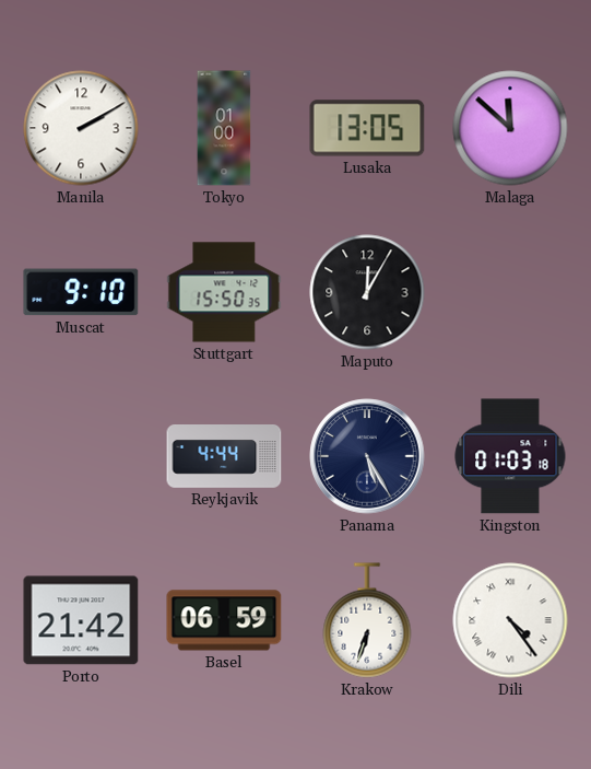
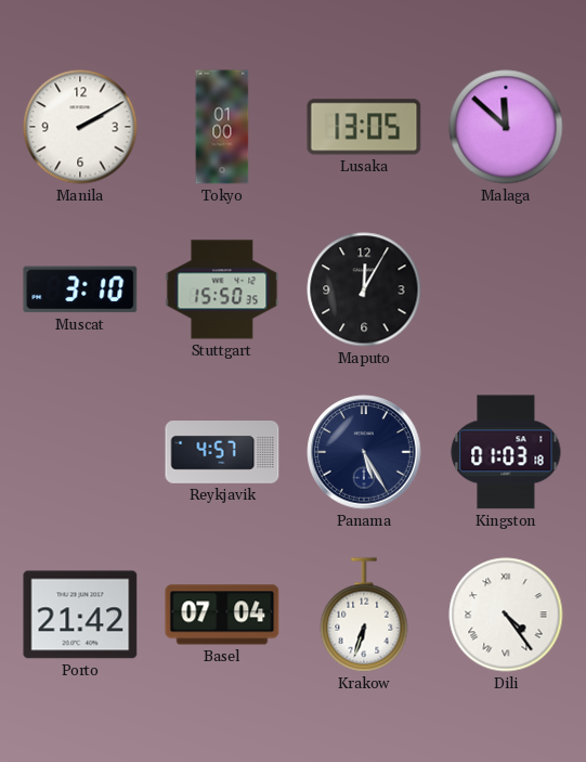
Muscat: 9:10 -> 3:10 (80, 289)
Reykjavik: 4:44 -> 4:57 (222, 453)
Basel: 06:59 -> 07:04 (222, 615)
